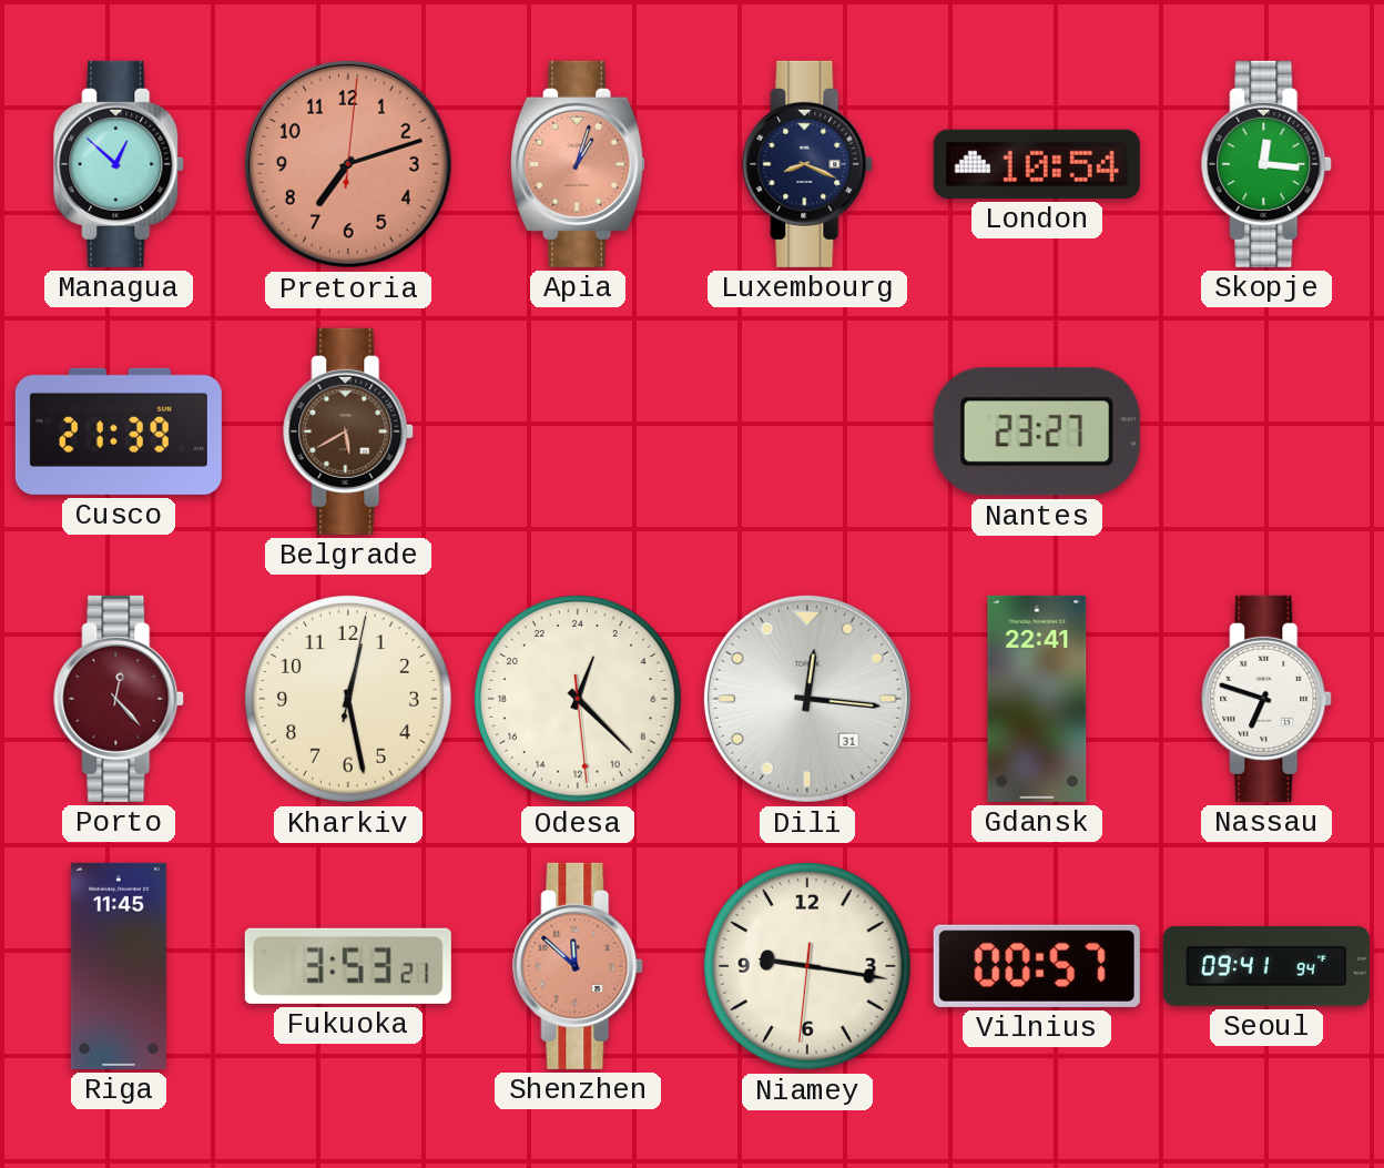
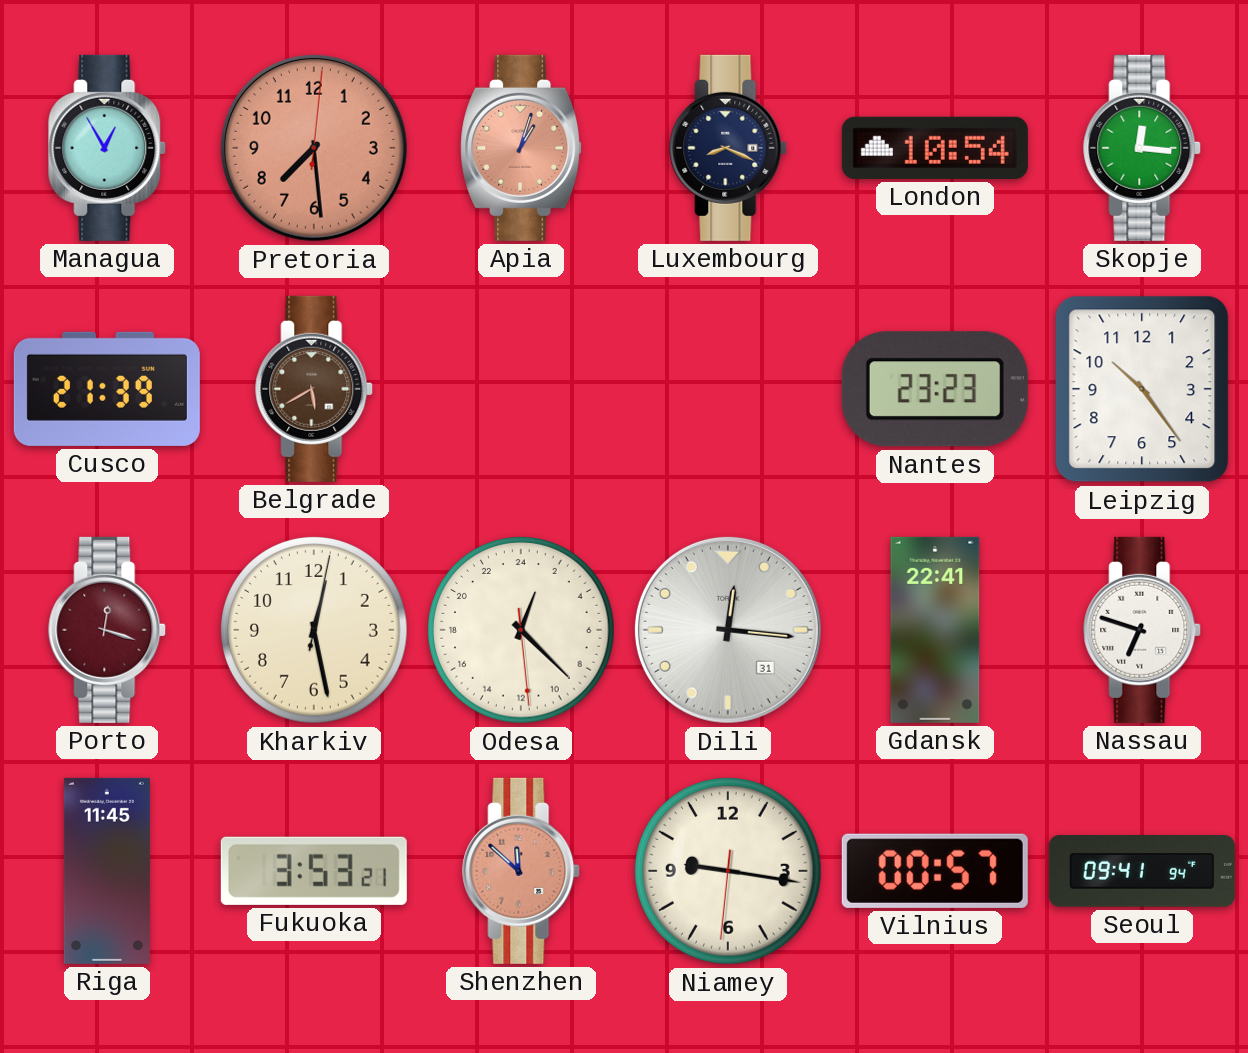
Managua: 12:52 -> 12:55 (108, 148)
Pretoria: 7:12 -> 7:29 (314, 148)
Nantes: 23:27 -> 23:23 (935, 389)
Leipzig: none -> 10:24 (1142, 389)
Porto: 12:23 -> 12:18 (108, 630)
